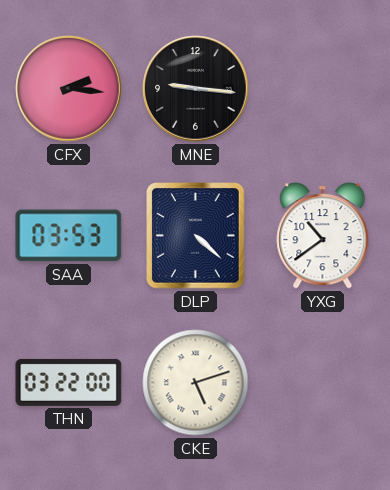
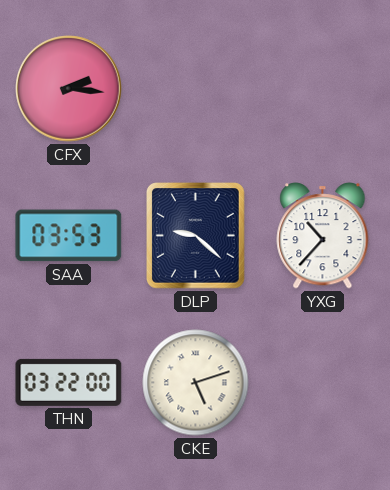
MNE: 9:16 -> none (196, 89)
DLP: 4:22 -> 9:22 (196, 236)
YXG: 10:39 -> 10:37 (323, 236)
